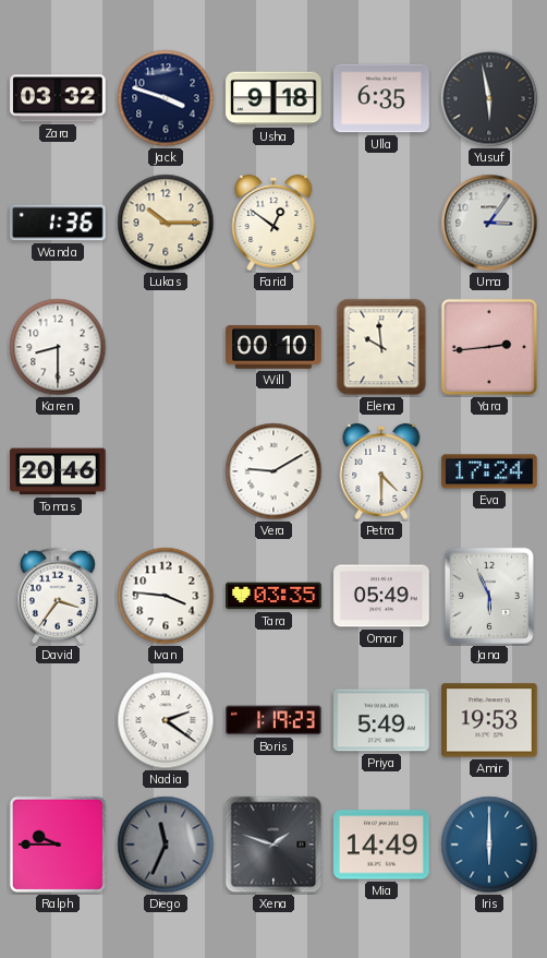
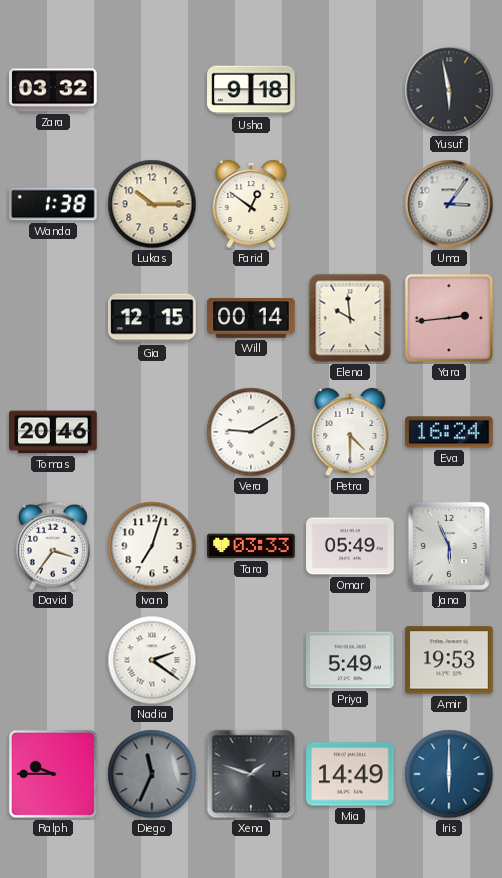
Jack: 3:48 -> none (166, 98)
Ulla: 6:35 -> none (381, 98)
Wanda: 1:36 -> 1:38 (53, 204)
Karen: 8:30 -> none (58, 347)
Gia: none -> 12:15 (153, 318)
Will: 00:10 -> 00:14 (251, 319)
Eva: 17:24 -> 16:24 (449, 432)
Ivan: 3:46 -> 7:03 (152, 546)
Tara: 03:35 -> 03:33 (251, 546)
Boris: 1:19 -> none (273, 720)
